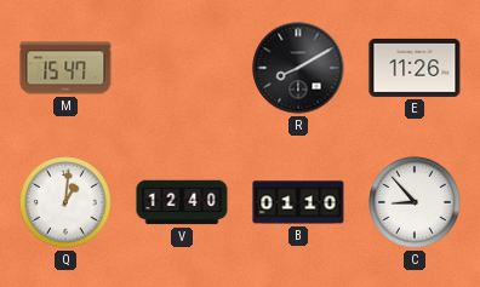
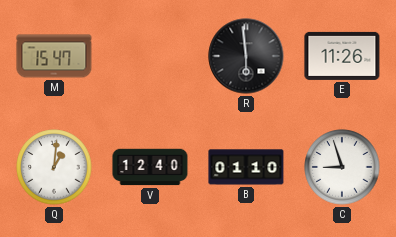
R: 8:10 -> 5:59 (246, 56)
C: 8:53 -> 8:57 (342, 167)
